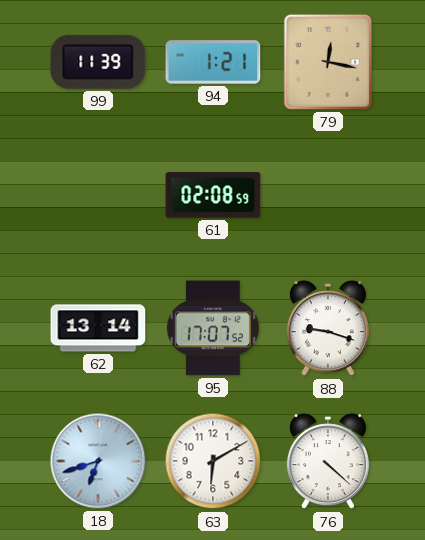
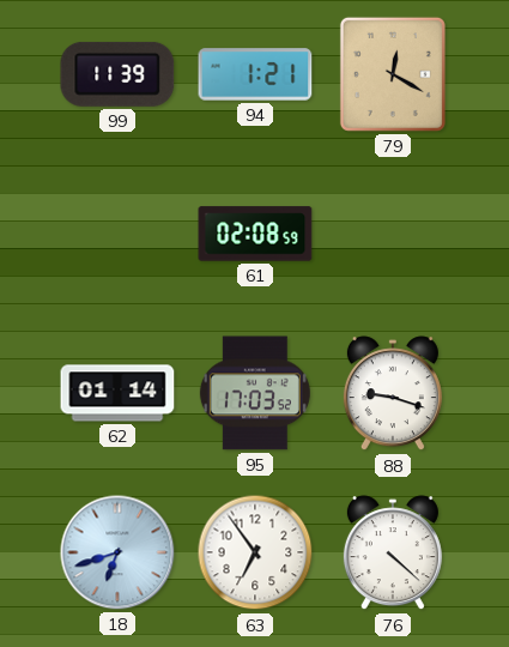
79: 12:17 -> 12:20 (393, 74)
62: 13:14 -> 01:14 (117, 393)
95: 17:07 -> 17:03 (255, 393)
63: 6:10 -> 6:54 (255, 552)
